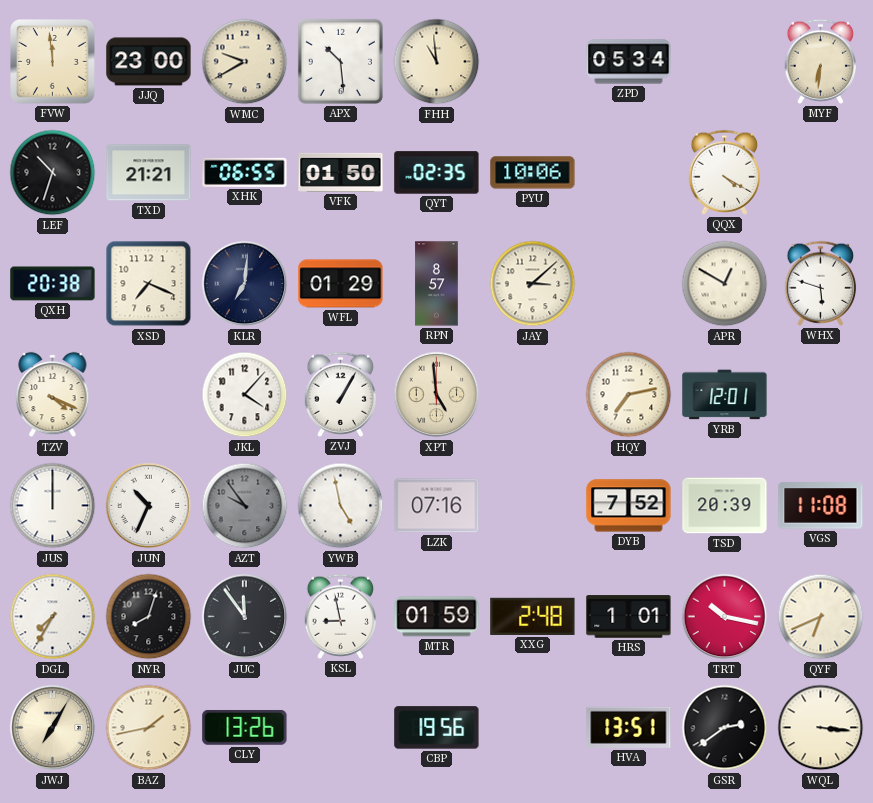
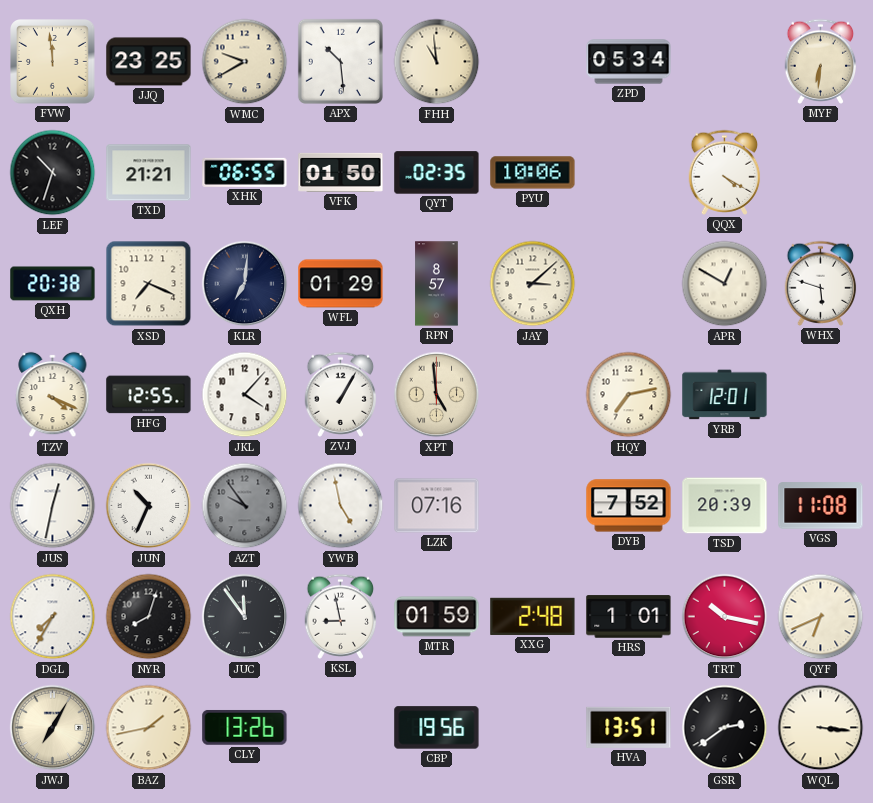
JJQ: 23:00 -> 23:25 (149, 62)
HFG: none -> 12:55 (149, 395)
JUS: 12:00 -> 12:32 (53, 506)
